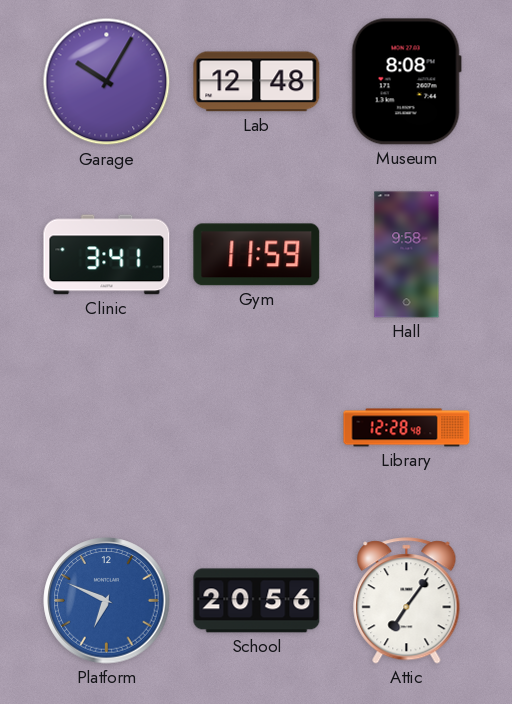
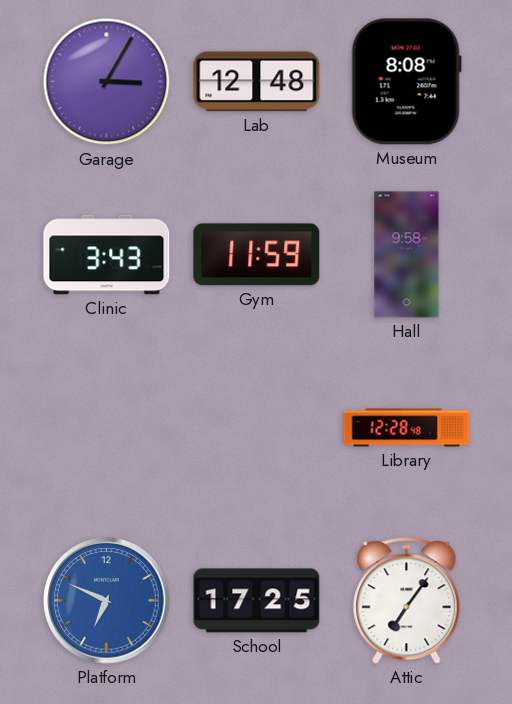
Garage: 10:05 -> 3:05 (107, 82)
Clinic: 3:41 -> 3:43 (107, 255)
School: 20:56 -> 17:25 (257, 601)
